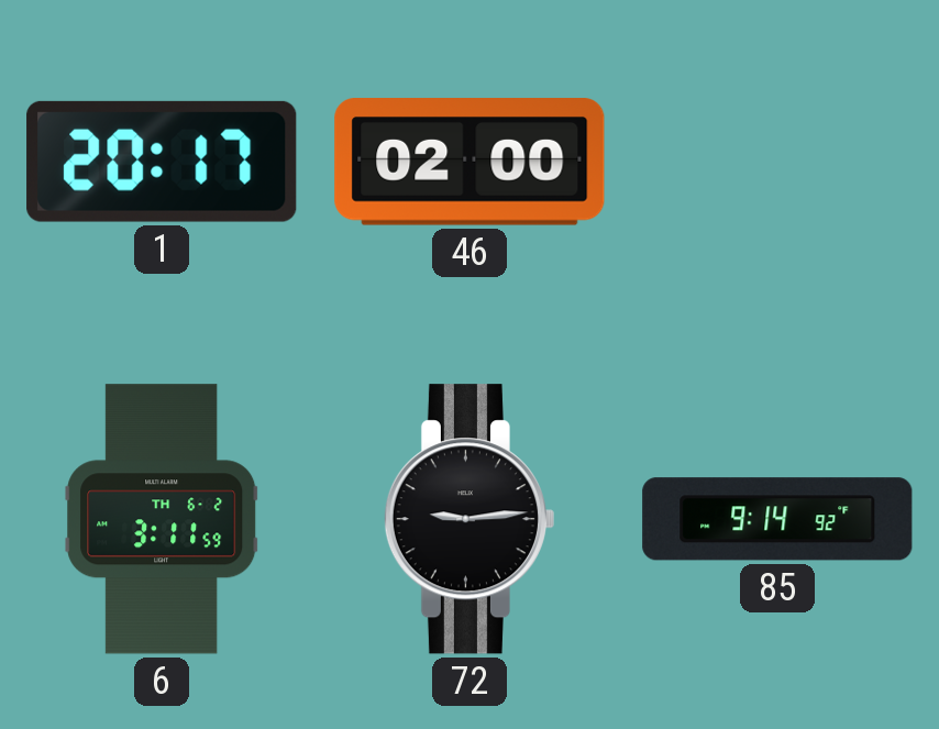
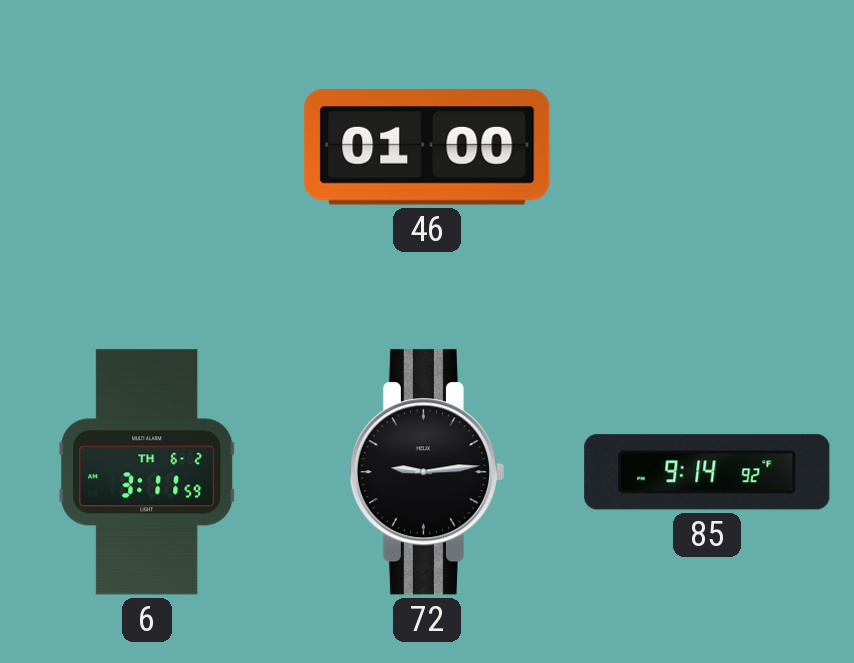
1: 20:17 -> none (162, 162)
46: 02:00 -> 01:00 (427, 147)
